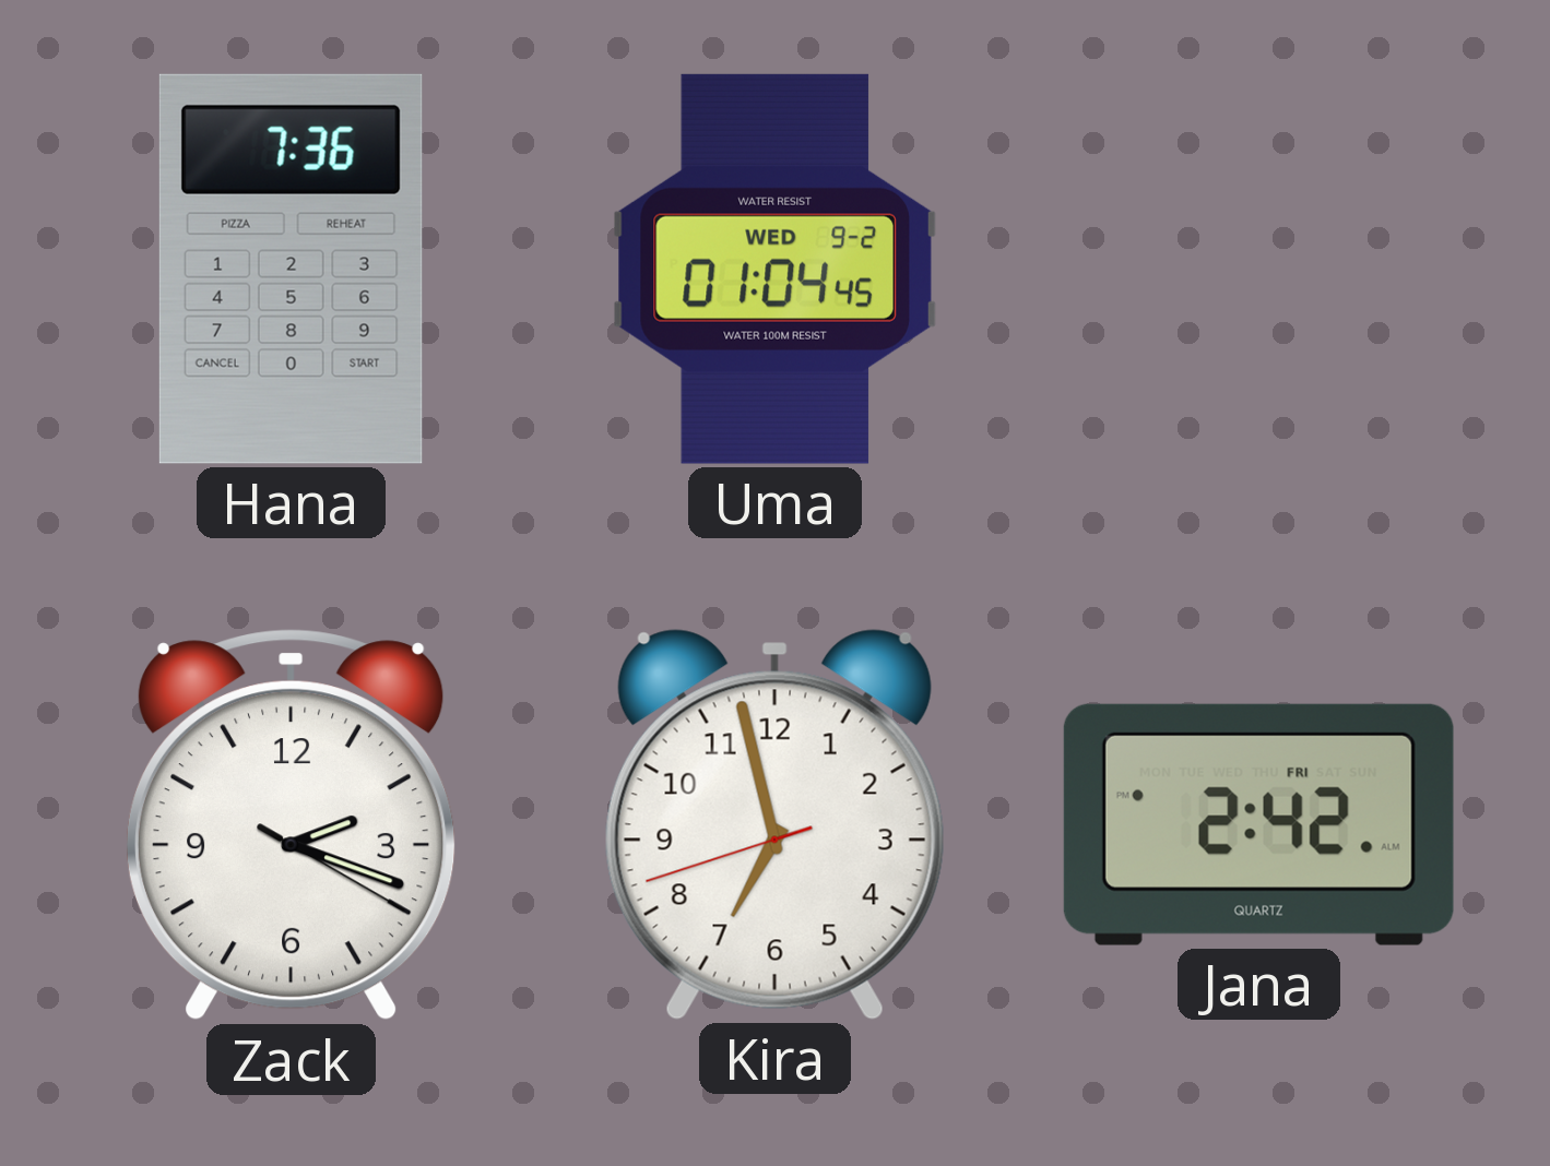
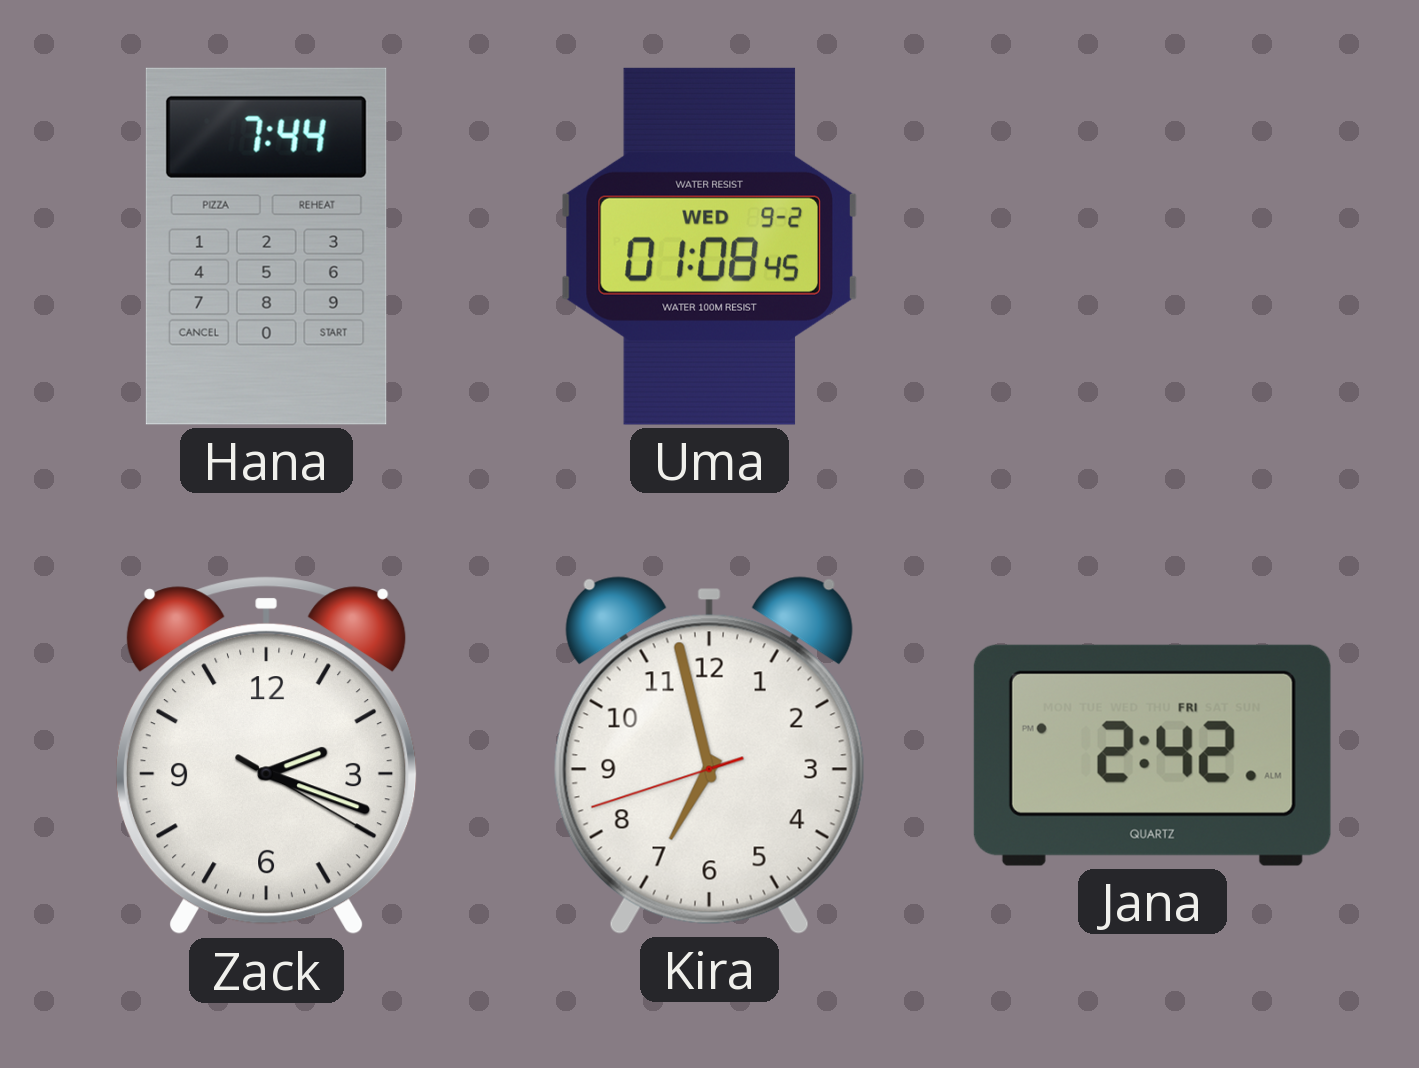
Hana: 7:36 -> 7:44 (266, 246)
Uma: 01:04 -> 01:08 (709, 246)
